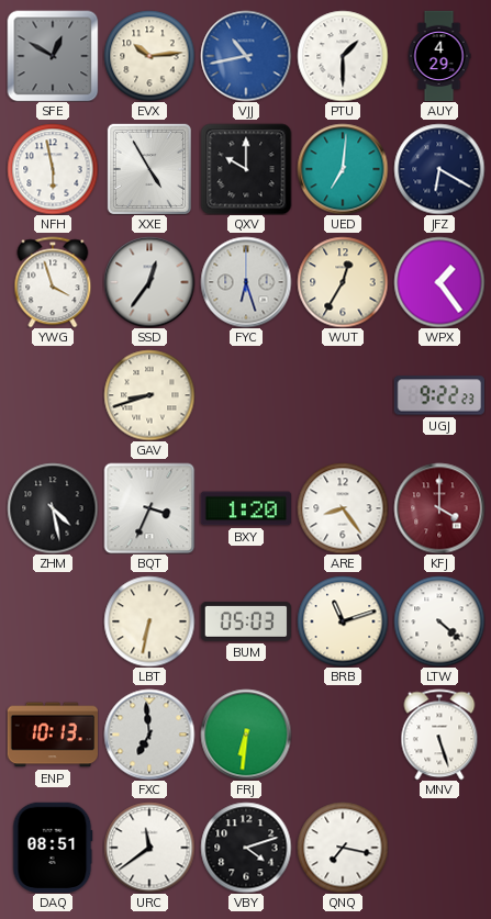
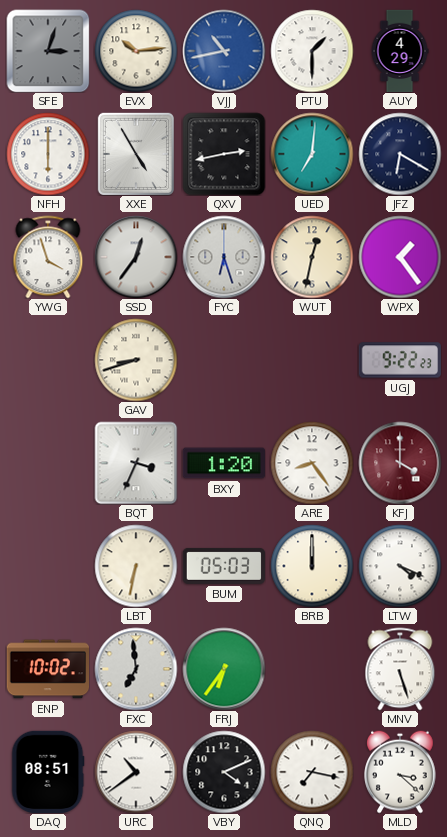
SFE: 12:50 -> 3:03 (48, 51)
NFH: 5:58 -> 6:00 (48, 154)
QXV: 10:00 -> 2:43 (224, 154)
WUT: 12:35 -> 12:32 (312, 257)
ZHM: 4:28 -> none (53, 508)
BRB: 11:12 -> 12:00 (312, 566)
LTW: 4:22 -> 4:19 (400, 566)
ENP: 10:13 -> 10:02 (47, 669)
FRJ: 6:31 -> 6:36 (224, 669)
URC: 11:39 -> 10:39 (136, 772)
VBY: 4:12 -> 4:11 (224, 772)
MLD: none -> 3:22 (401, 772)
